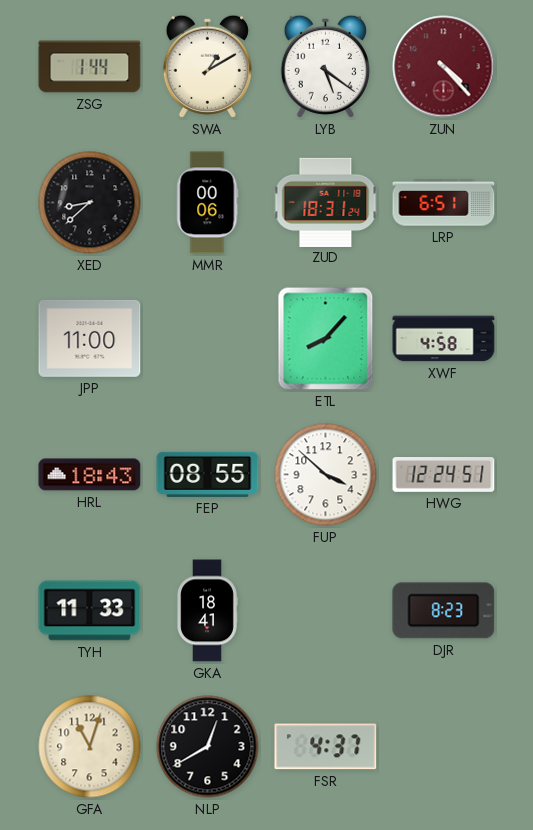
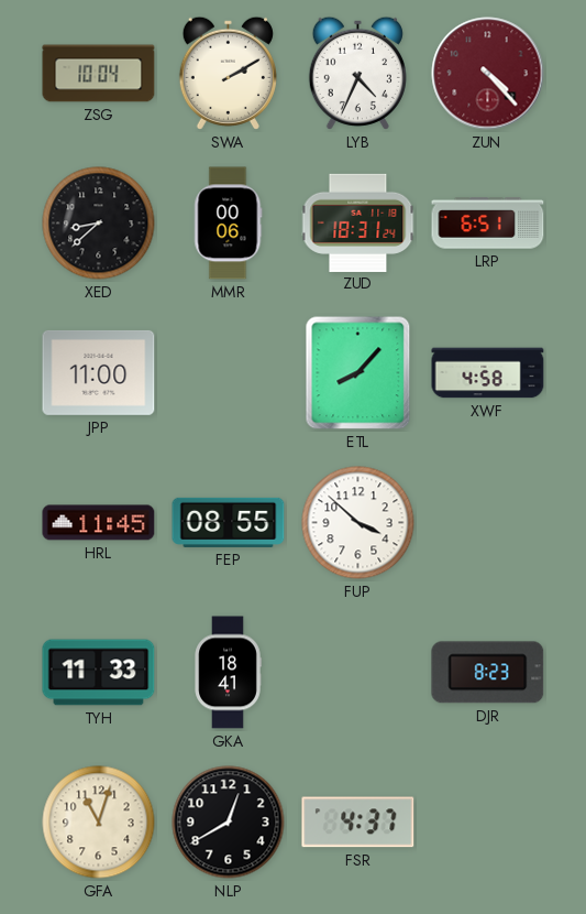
ZSG: 1:44 -> 10:04 (99, 74)
SWA: 1:10 -> 2:10 (228, 73)
LYB: 5:21 -> 4:34 (357, 73)
HRL: 18:43 -> 11:45 (99, 523)
HWG: 12:24 -> none (444, 475)
